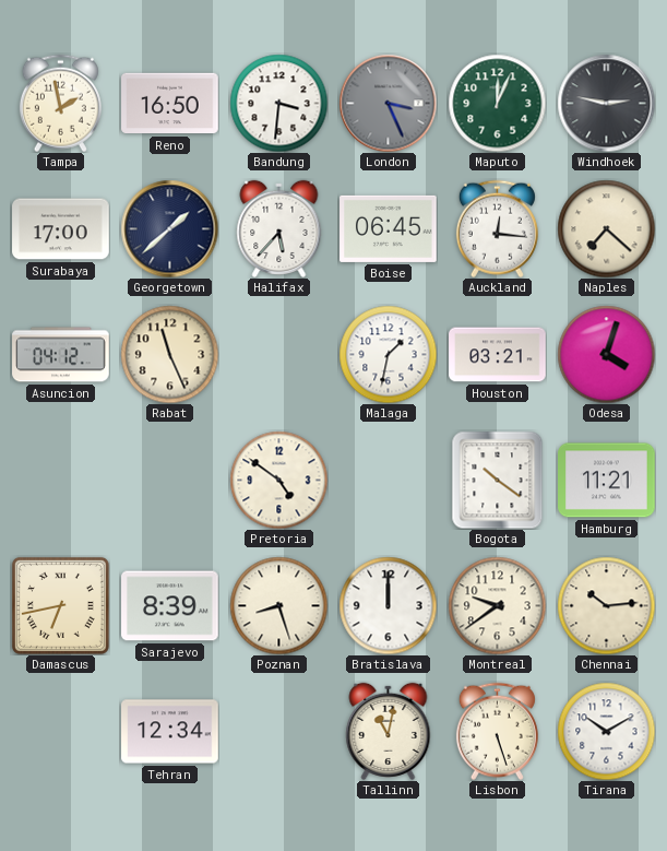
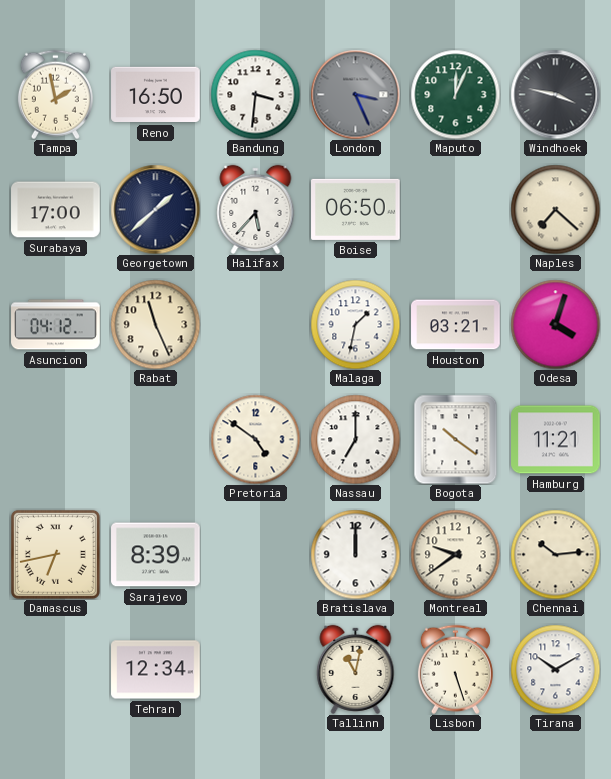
Windhoek: 2:47 -> 3:47 (555, 94)
Boise: 06:45 -> 06:50 (356, 209)
Auckland: 12:16 -> none (497, 228)
Nassau: none -> 7:00 (355, 439)
Poznan: 8:27 -> none (278, 605)
